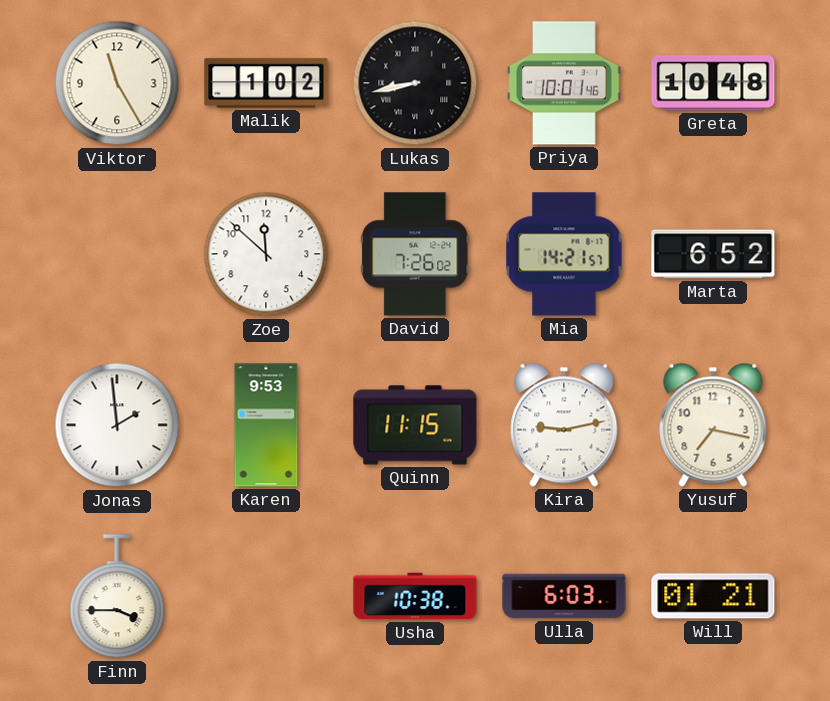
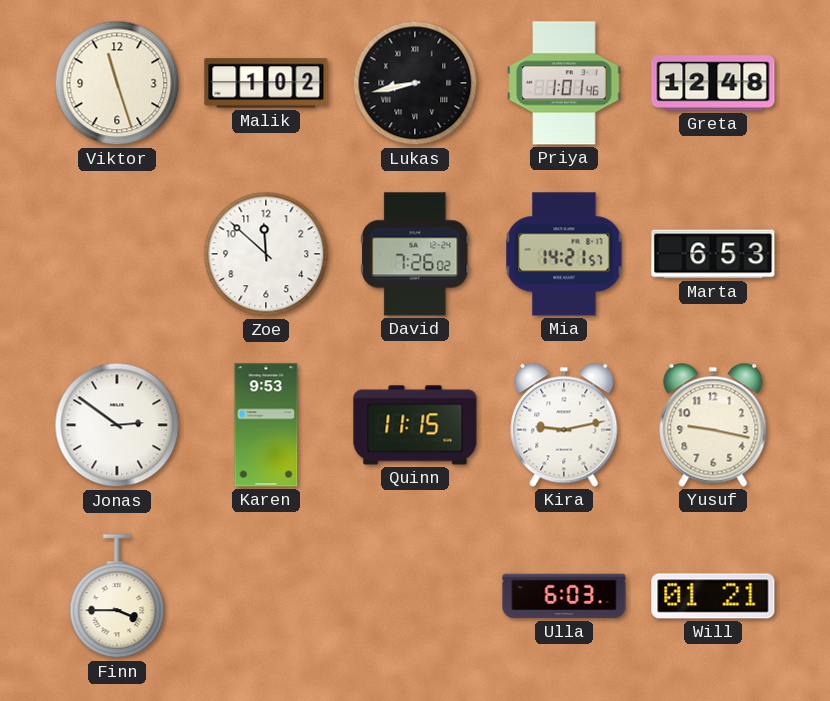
Viktor: 11:25 -> 11:27 (117, 83)
Priya: 10:01 -> 1:01 (564, 83)
Greta: 10:48 -> 12:48 (713, 83)
Marta: 6:52 -> 6:53 (713, 254)
Jonas: 1:59 -> 2:51 (117, 425)
Yusuf: 7:17 -> 9:17 (713, 425)
Usha: 10:38 -> none (415, 596)
